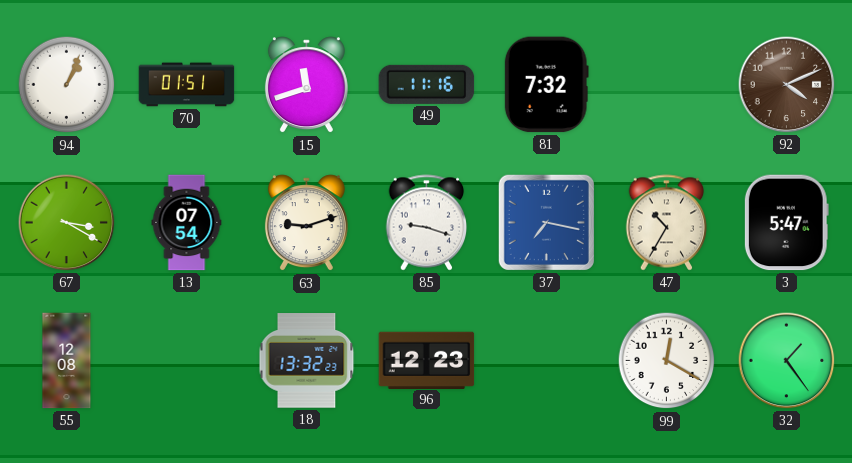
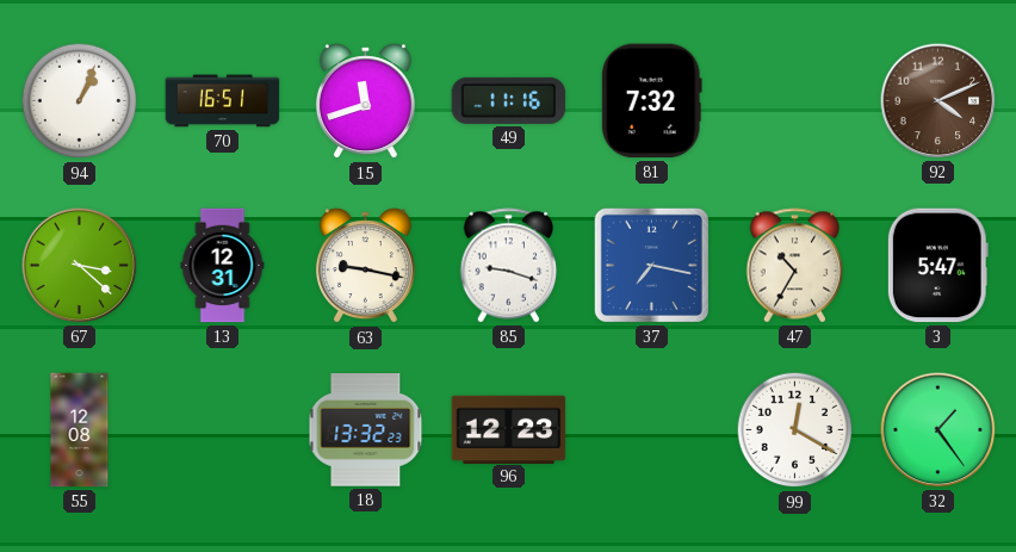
70: 01:51 -> 16:51 (223, 101)
67: 3:20 -> 3:22 (80, 266)
13: 07:54 -> 12:31 (223, 266)
63: 9:12 -> 9:17 (365, 266)
